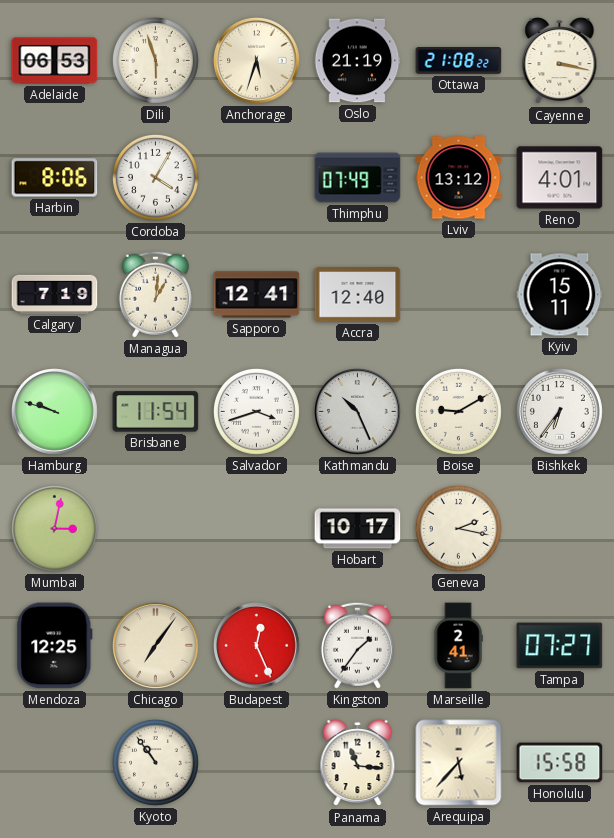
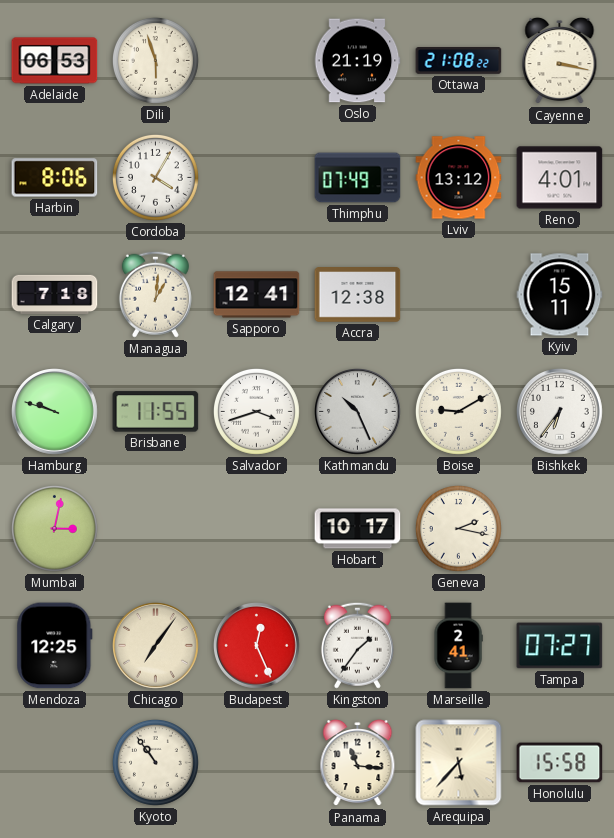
Anchorage: 5:33 -> none (257, 61)
Calgary: 7:19 -> 7:18 (55, 294)
Accra: 12:40 -> 12:38 (358, 295)
Brisbane: 11:54 -> 11:55 (156, 412)
